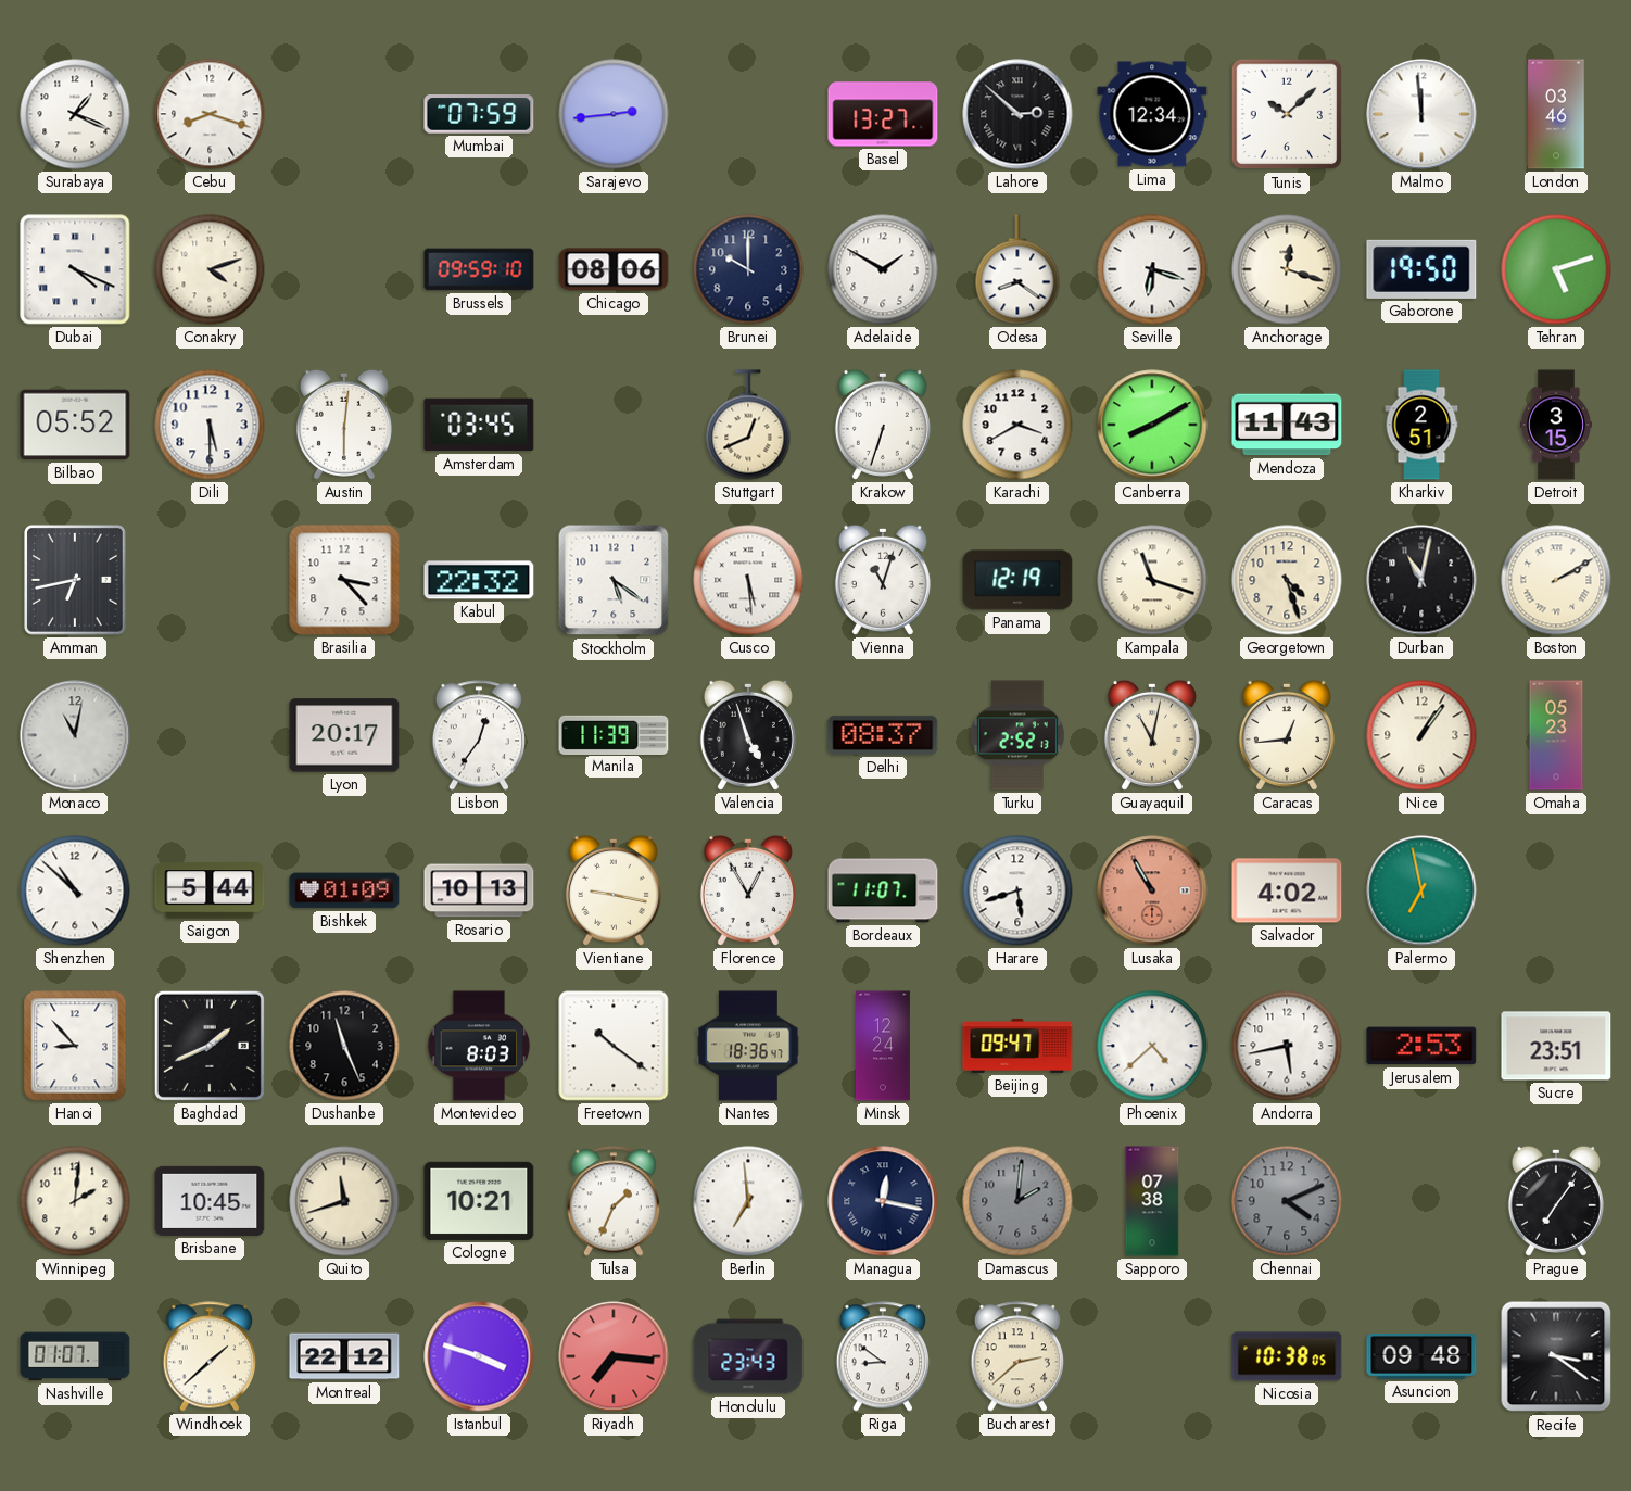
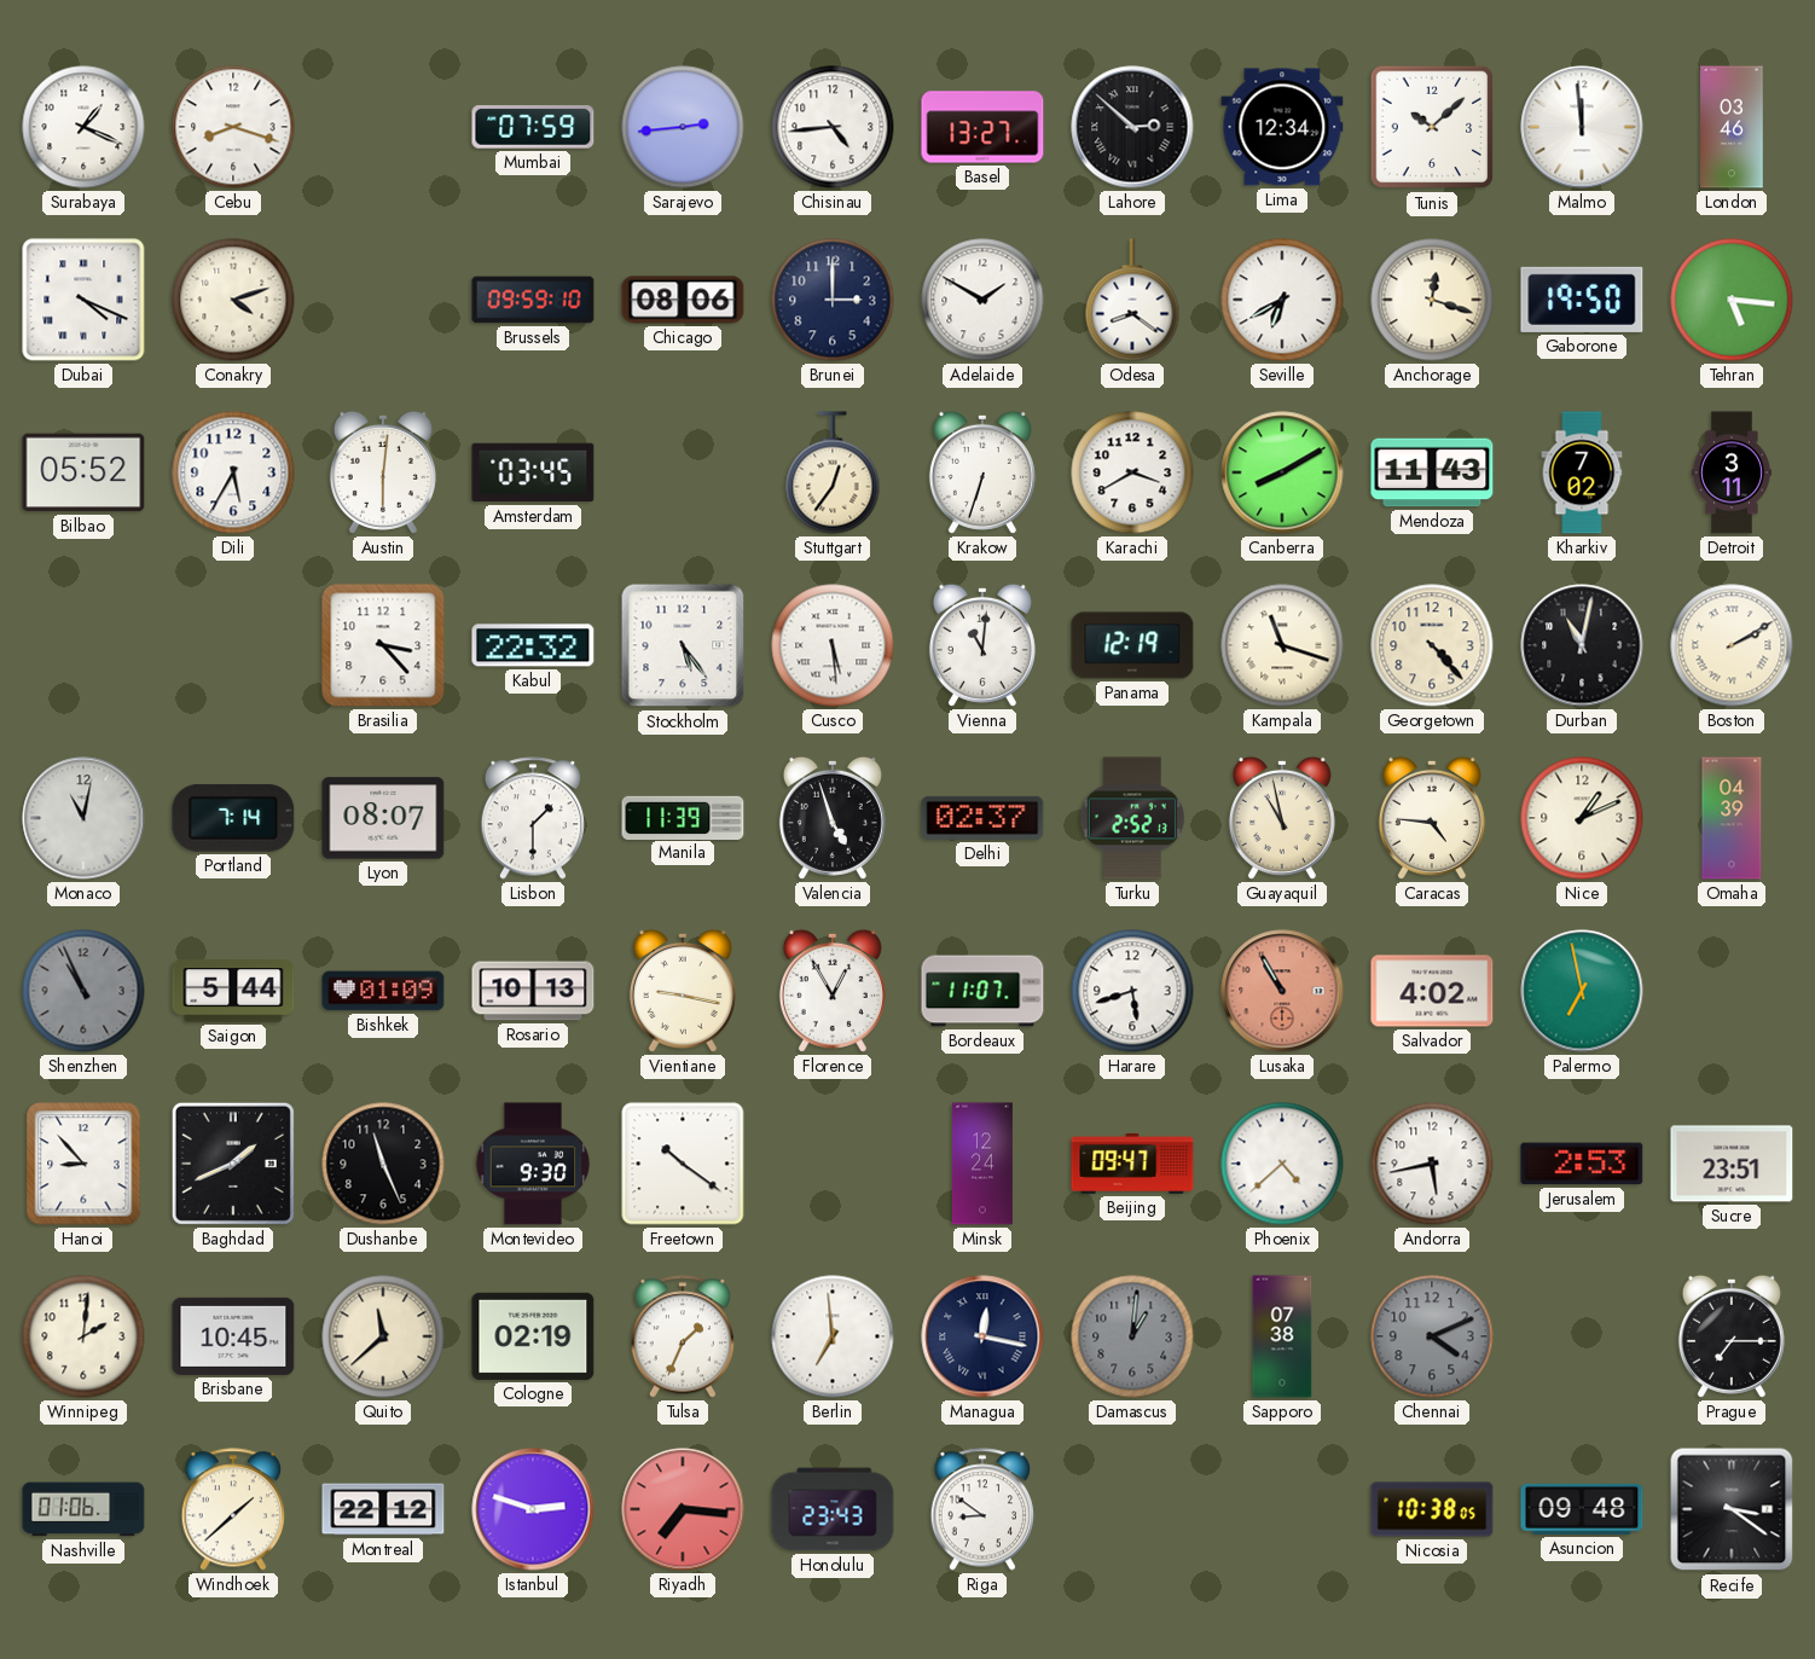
Chisinau: none -> 4:44 (833, 127)
Brunei: 10:00 -> 3:00 (833, 300)
Seville: 6:18 -> 6:40 (1282, 300)
Tehran: 5:12 -> 5:16 (1732, 300)
Dili: 5:30 -> 5:35 (233, 472)
Stuttgart: 12:41 -> 12:36 (833, 472)
Kharkiv: 2:51 -> 7:02 (1582, 472)
Detroit: 3:15 -> 3:11 (1732, 472)
Amman: 6:43 -> none (75, 580)
Stockholm: 5:21 -> 5:24 (683, 645)
Vienna: 11:03 -> 11:01 (982, 645)
Georgetown: 4:27 -> 4:23 (1432, 645)
Portland: none -> 7:14 (233, 818)
Lyon: 20:17 -> 08:07 (383, 818)
Lisbon: 12:36 -> 1:30 (533, 818)
Delhi: 08:37 -> 02:37 (982, 818)
Guayaquil: 11:02 -> 10:58 (1282, 818)
Caracas: 12:44 -> 4:46 (1432, 818)
Nice: 1:06 -> 1:11 (1582, 818)
Omaha: 05:23 -> 04:39 (1732, 818)
Shenzhen: 10:52 -> 10:56 (83, 991)
Shenzhen dial: white -> grey (83, 991)
Montevideo: 8:03 -> 9:30 (533, 1164)
Nantes: 18:36 -> none (748, 1046)
Quito: 11:42 -> 11:38 (383, 1336)
Cologne: 10:21 -> 02:19 (533, 1336)
Damascus: 2:01 -> 1:01 (1132, 1336)
Prague: 7:06 -> 7:15 (1732, 1336)
Nashville: 01:07 -> 01:06 (83, 1509)
Istanbul: 3:48 -> 2:48 (533, 1509)
Bucharest: 2:38 -> none (1017, 1356)
